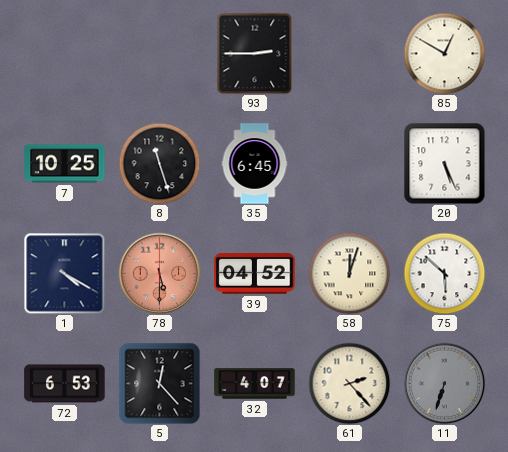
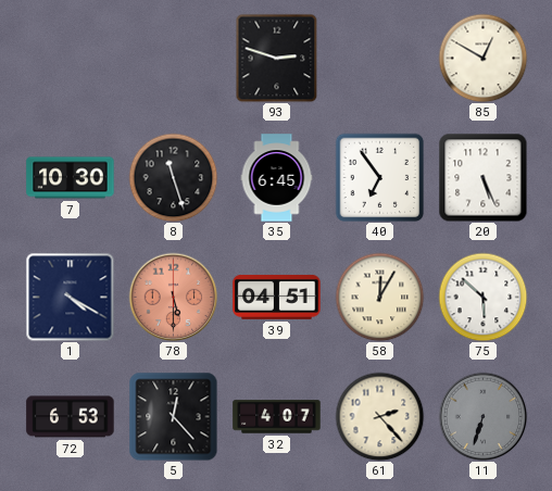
93: 2:45 -> 2:48 (277, 58)
7: 10:25 -> 10:30 (71, 178)
40: none -> 6:54 (379, 177)
39: 04:52 -> 04:51 (277, 297)
58: 12:03 -> 12:05 (379, 297)
